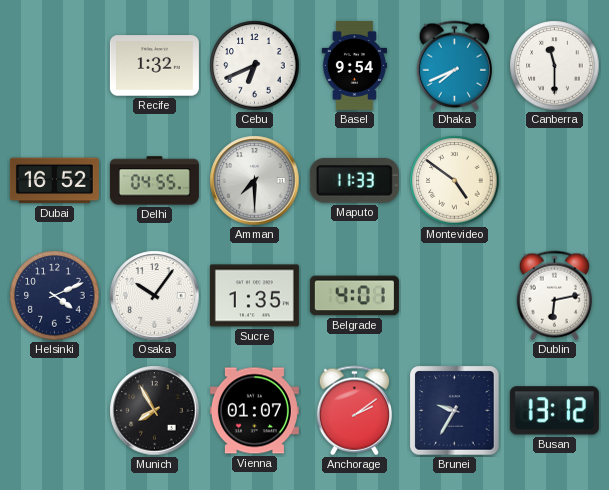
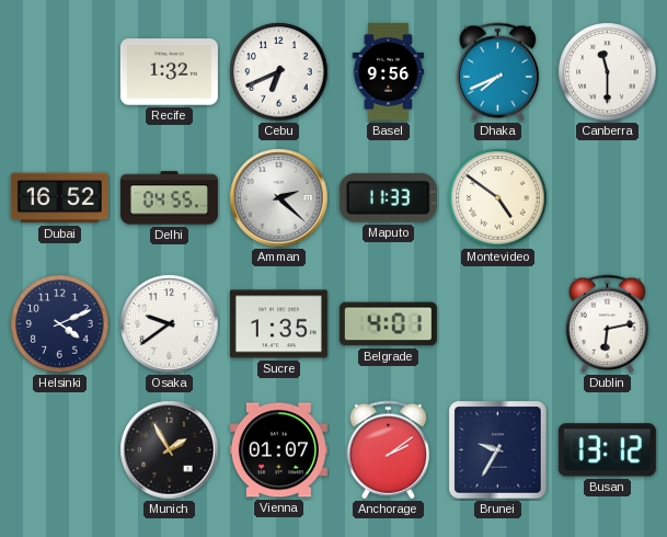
Basel: 9:54 -> 9:56 (388, 71)
Amman: 7:30 -> 2:22 (279, 198)
Osaka: 10:06 -> 9:39 (170, 324)
Munich: 7:55 -> 1:55 (170, 450)
